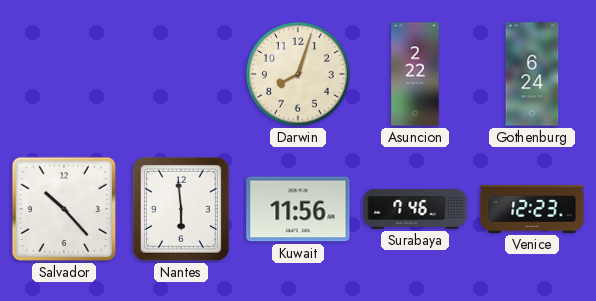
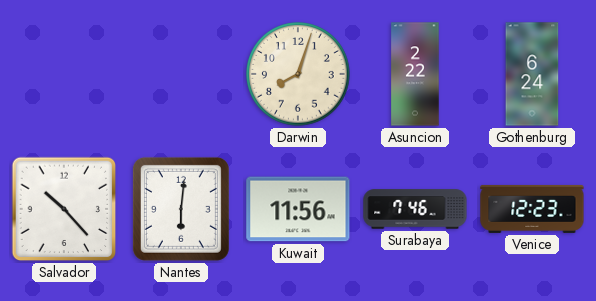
Nantes: 5:59 -> 6:01 (181, 209)
